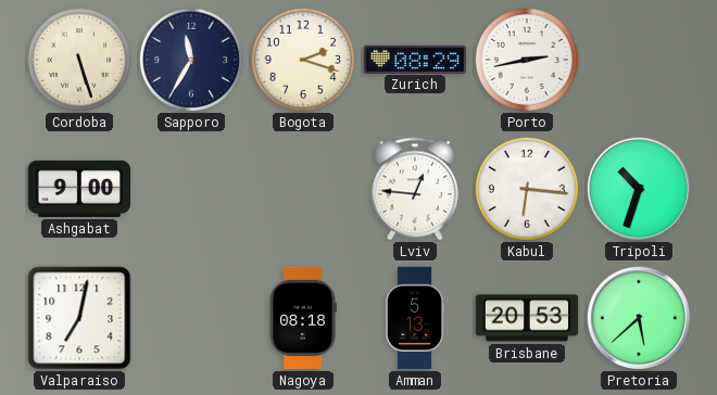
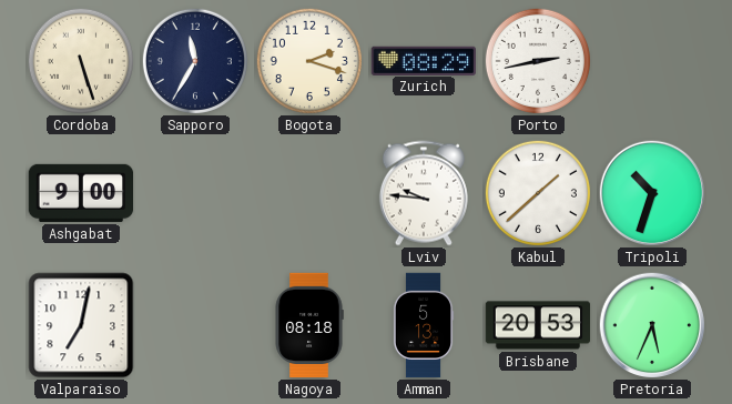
Lviv: 12:46 -> 9:46 (424, 193)
Kabul: 6:16 -> 1:38 (538, 193)
Pretoria: 5:38 -> 5:34 (652, 325)
